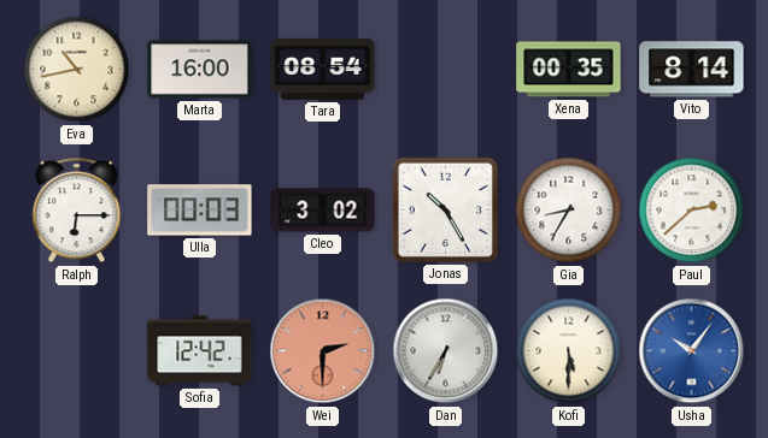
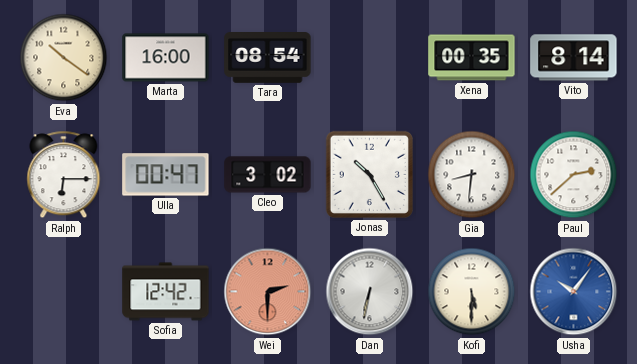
Eva: 10:43 -> 10:21 (64, 58)
Ulla: 00:03 -> 00:47 (166, 175)
Gia: 8:35 -> 8:31 (472, 175)
Dan: 6:35 -> 6:32 (370, 292)
